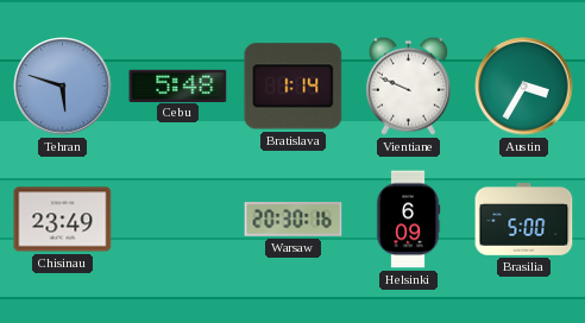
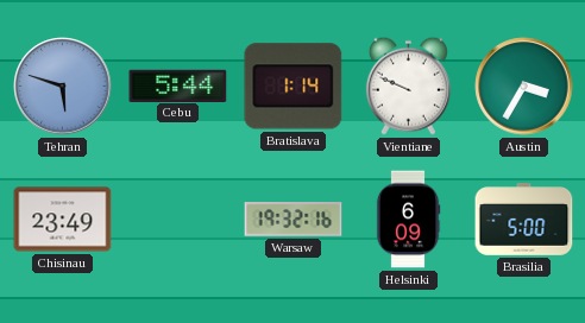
Cebu: 5:48 -> 5:44 (178, 85)
Warsaw: 20:30 -> 19:32 (294, 220)
